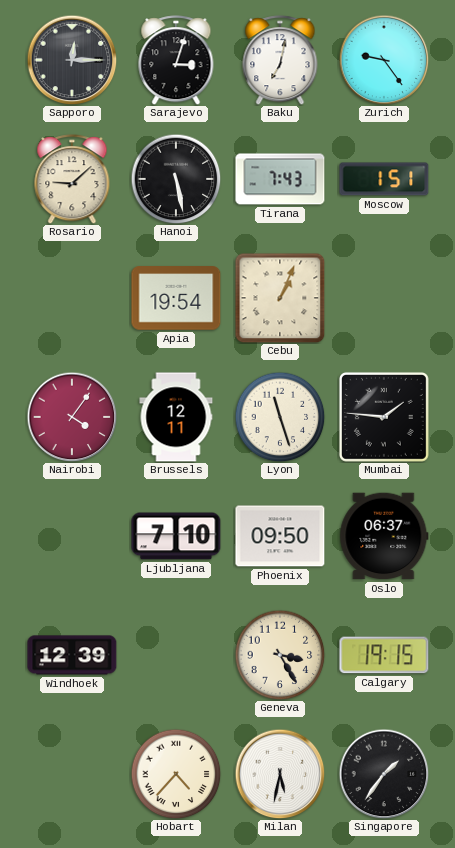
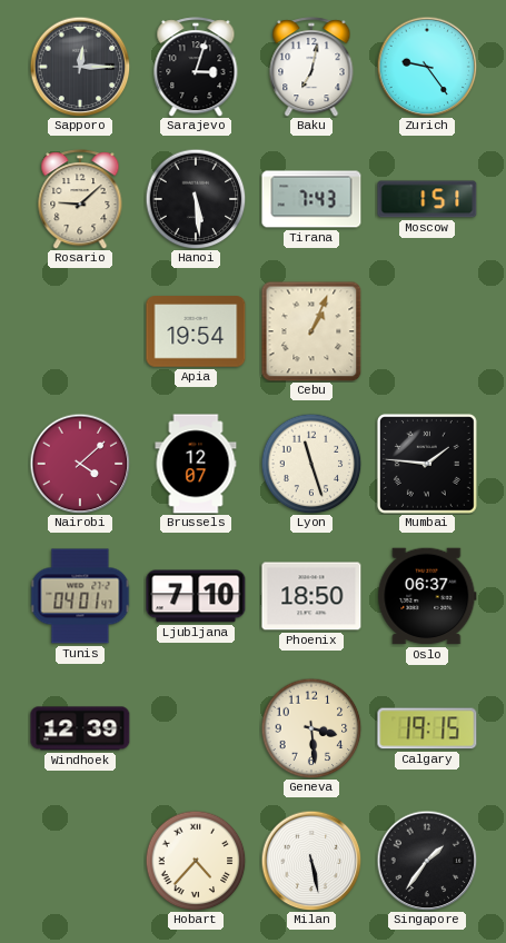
Hanoi: 5:28 -> 5:29 (196, 199)
Nairobi: 4:06 -> 4:08 (80, 464)
Brussels: 12:11 -> 12:07 (196, 464)
Tunis: none -> 04:01 (80, 596)
Phoenix: 09:50 -> 18:50 (311, 596)
Geneva: 3:25 -> 3:29 (311, 728)
Milan: 5:32 -> 5:28 (311, 861)
